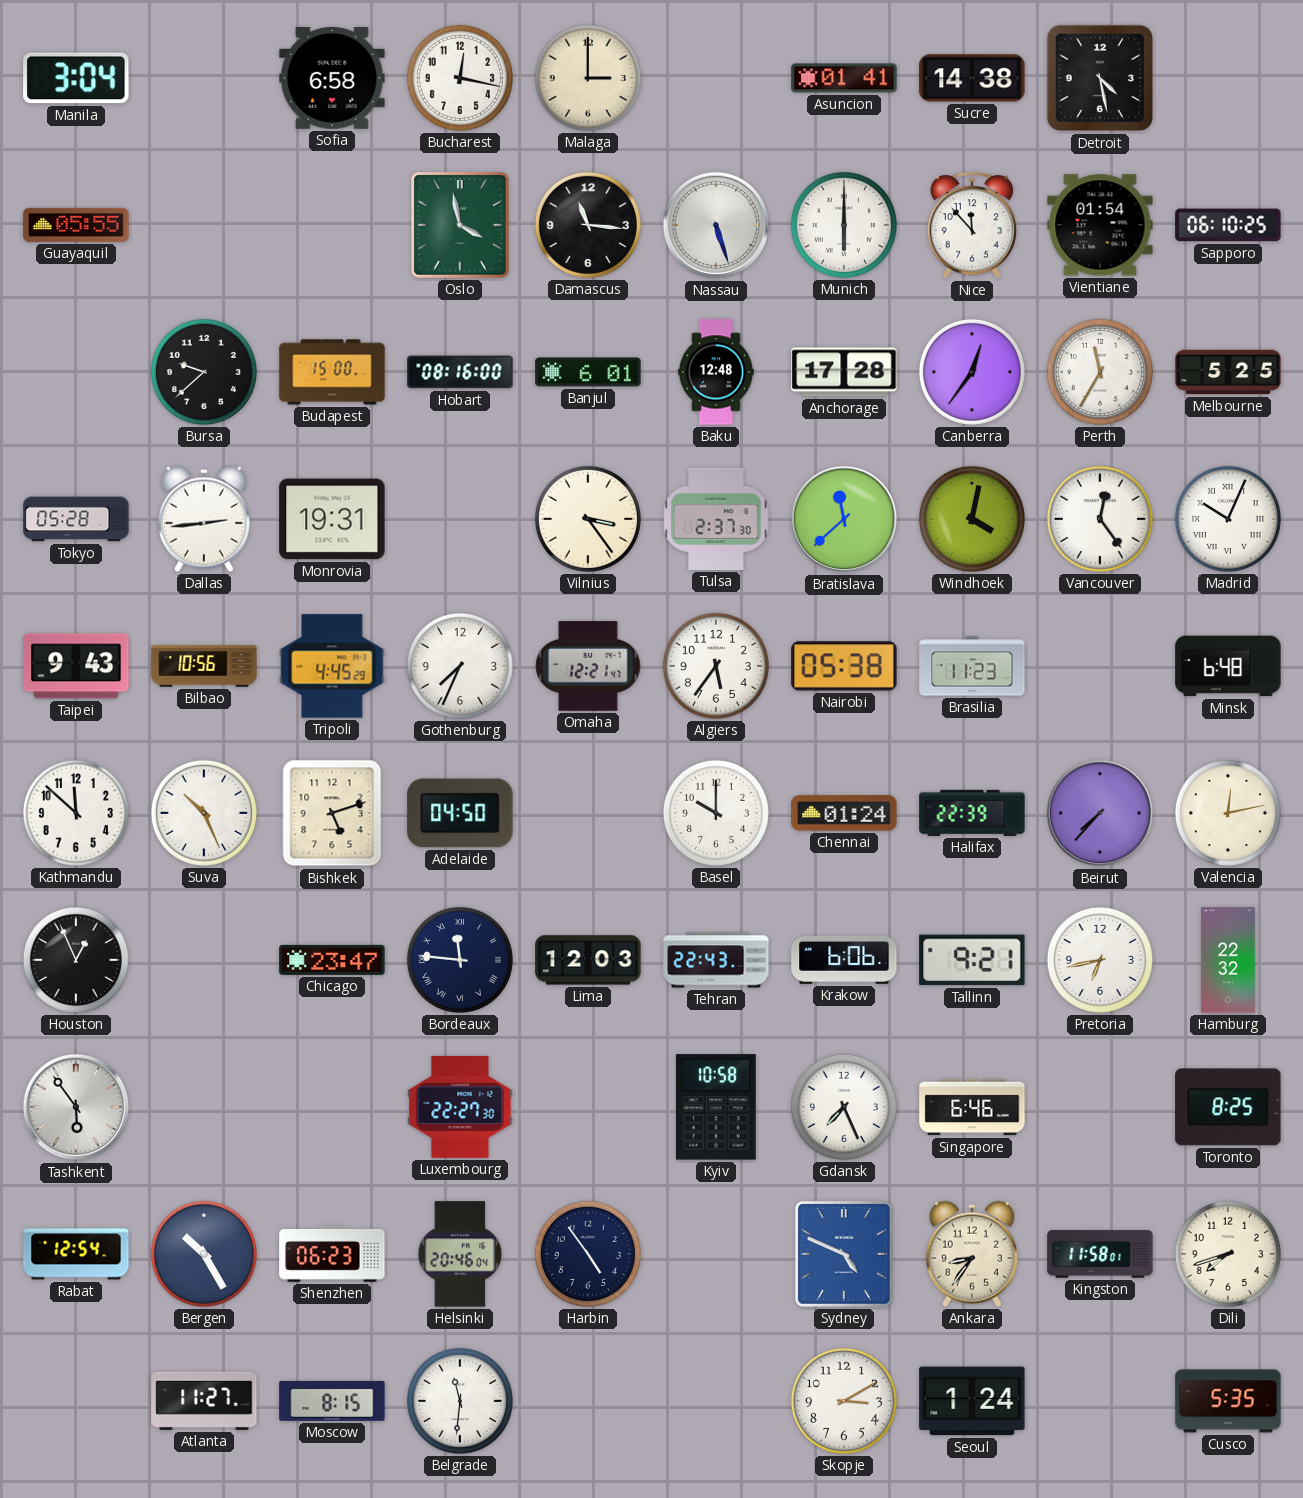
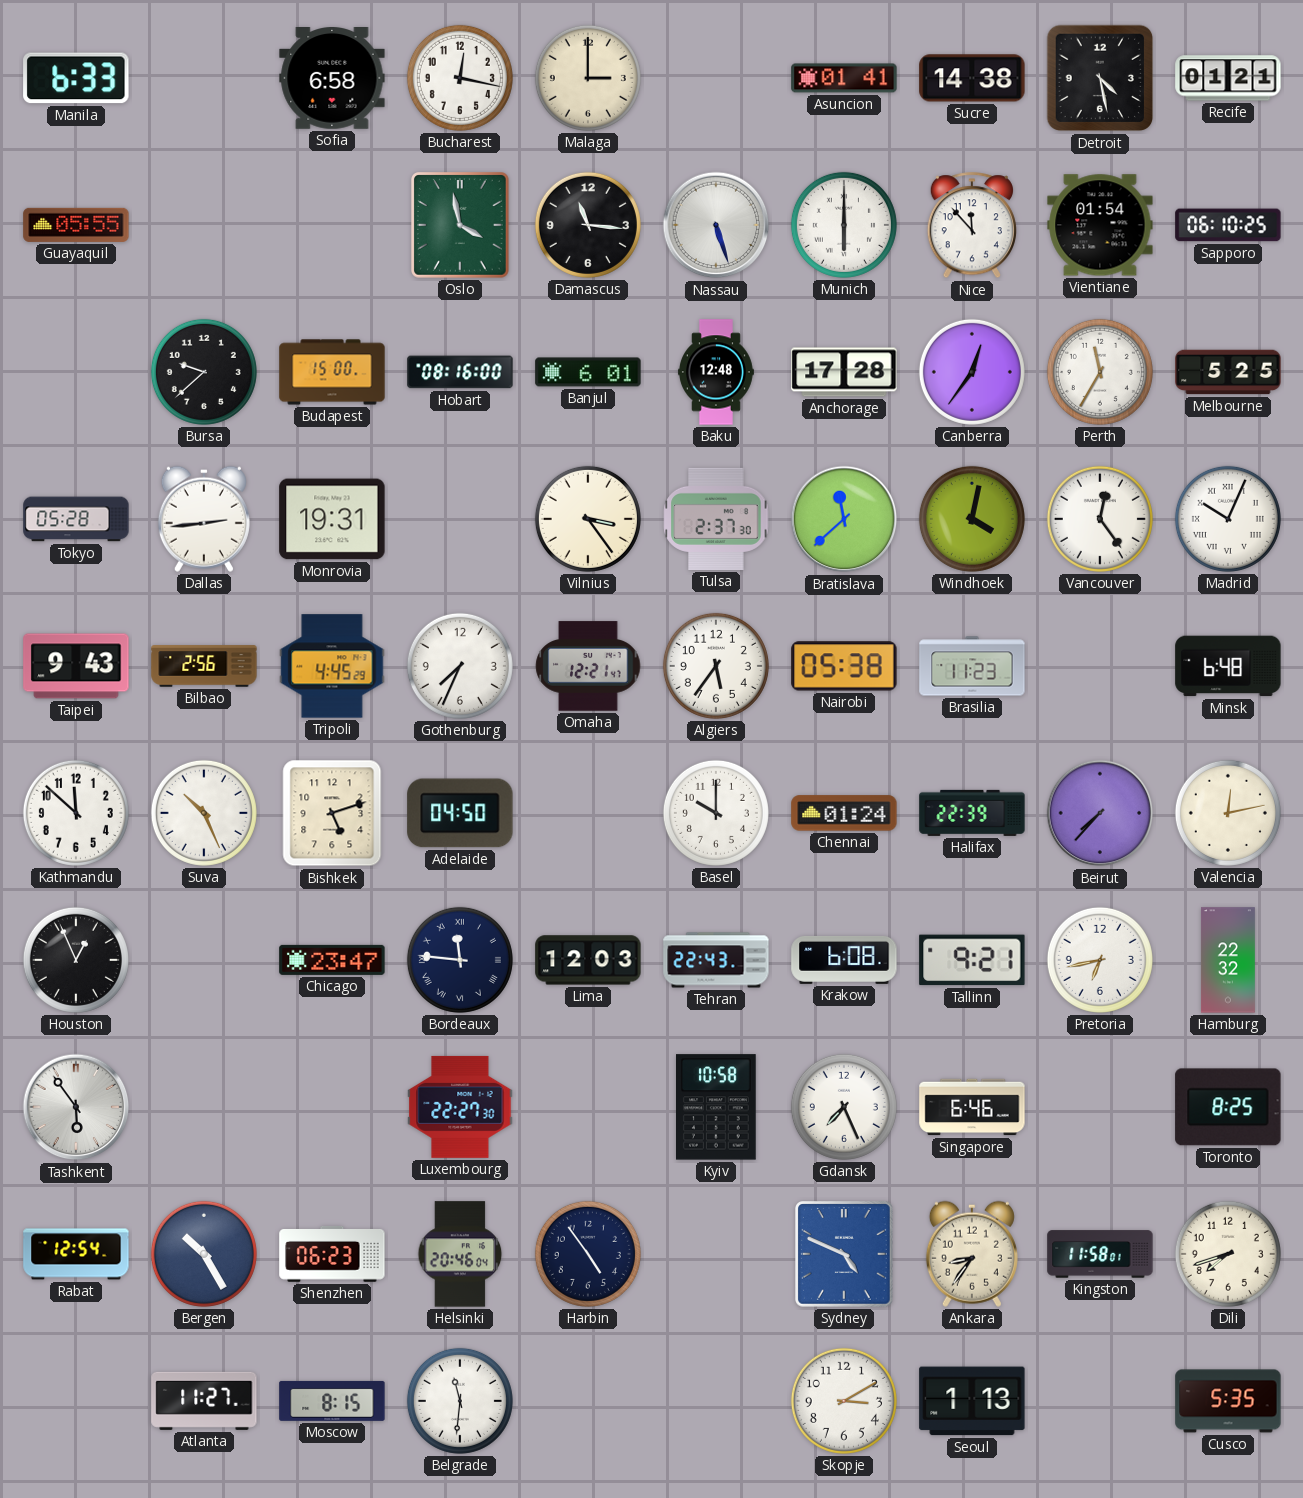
Manila: 3:04 -> 6:33 (76, 78)
Recife: none -> 01:21 (1228, 78)
Bilbao: 10:56 -> 2:56 (204, 666)
Krakow: 6:06 -> 6:08 (844, 960)
Seoul: 1:24 -> 1:13 (972, 1401)
